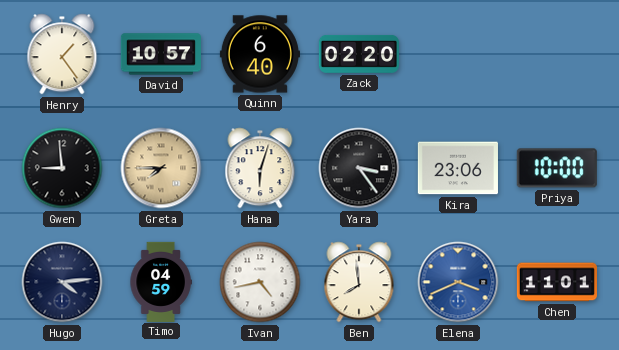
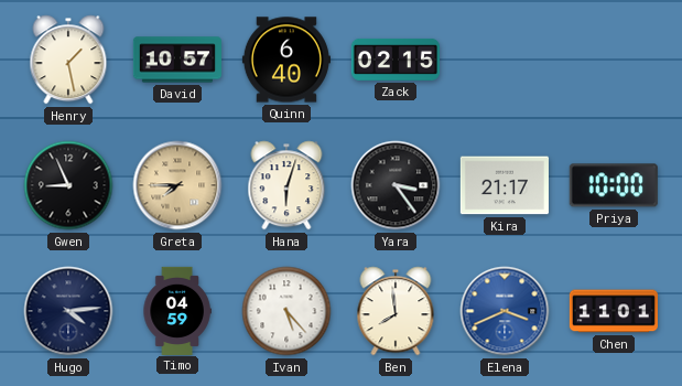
Henry: 1:24 -> 1:28 (68, 60)
Zack: 02:20 -> 02:15 (396, 60)
Gwen: 8:59 -> 8:56 (68, 185)
Kira: 23:06 -> 21:17 (505, 185)
Ivan: 4:43 -> 5:23 (286, 311)
